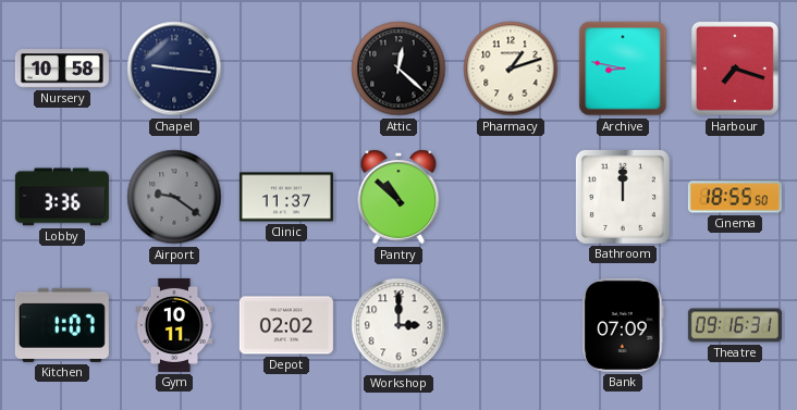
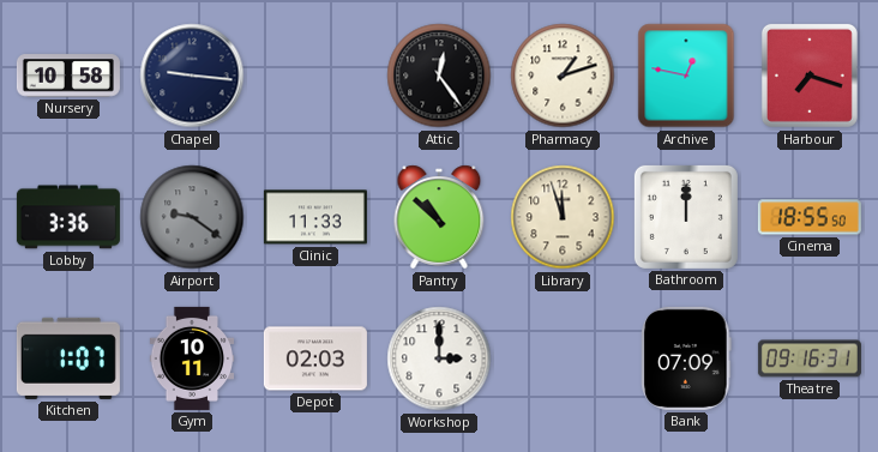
Attic: 12:22 -> 12:24 (439, 76)
Archive: 8:47 -> 12:47 (686, 76)
Clinic: 11:37 -> 11:33 (315, 217)
Library: none -> 11:57 (563, 217)
Depot: 02:02 -> 02:03 (315, 358)
